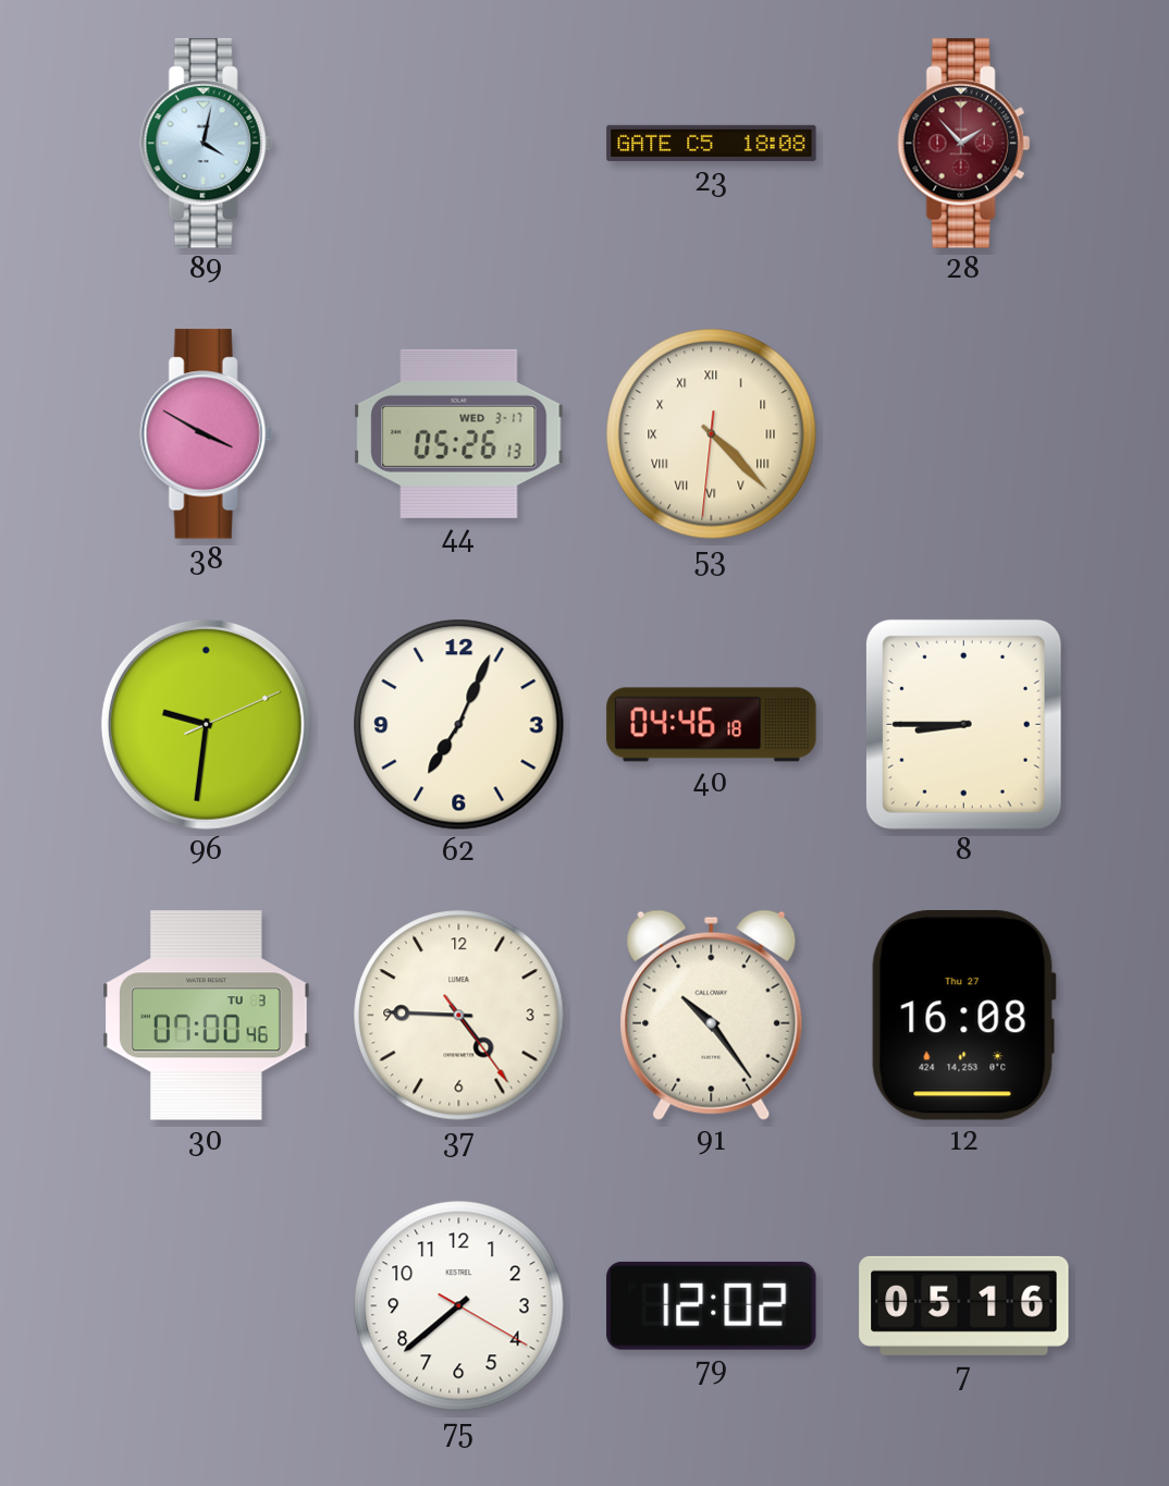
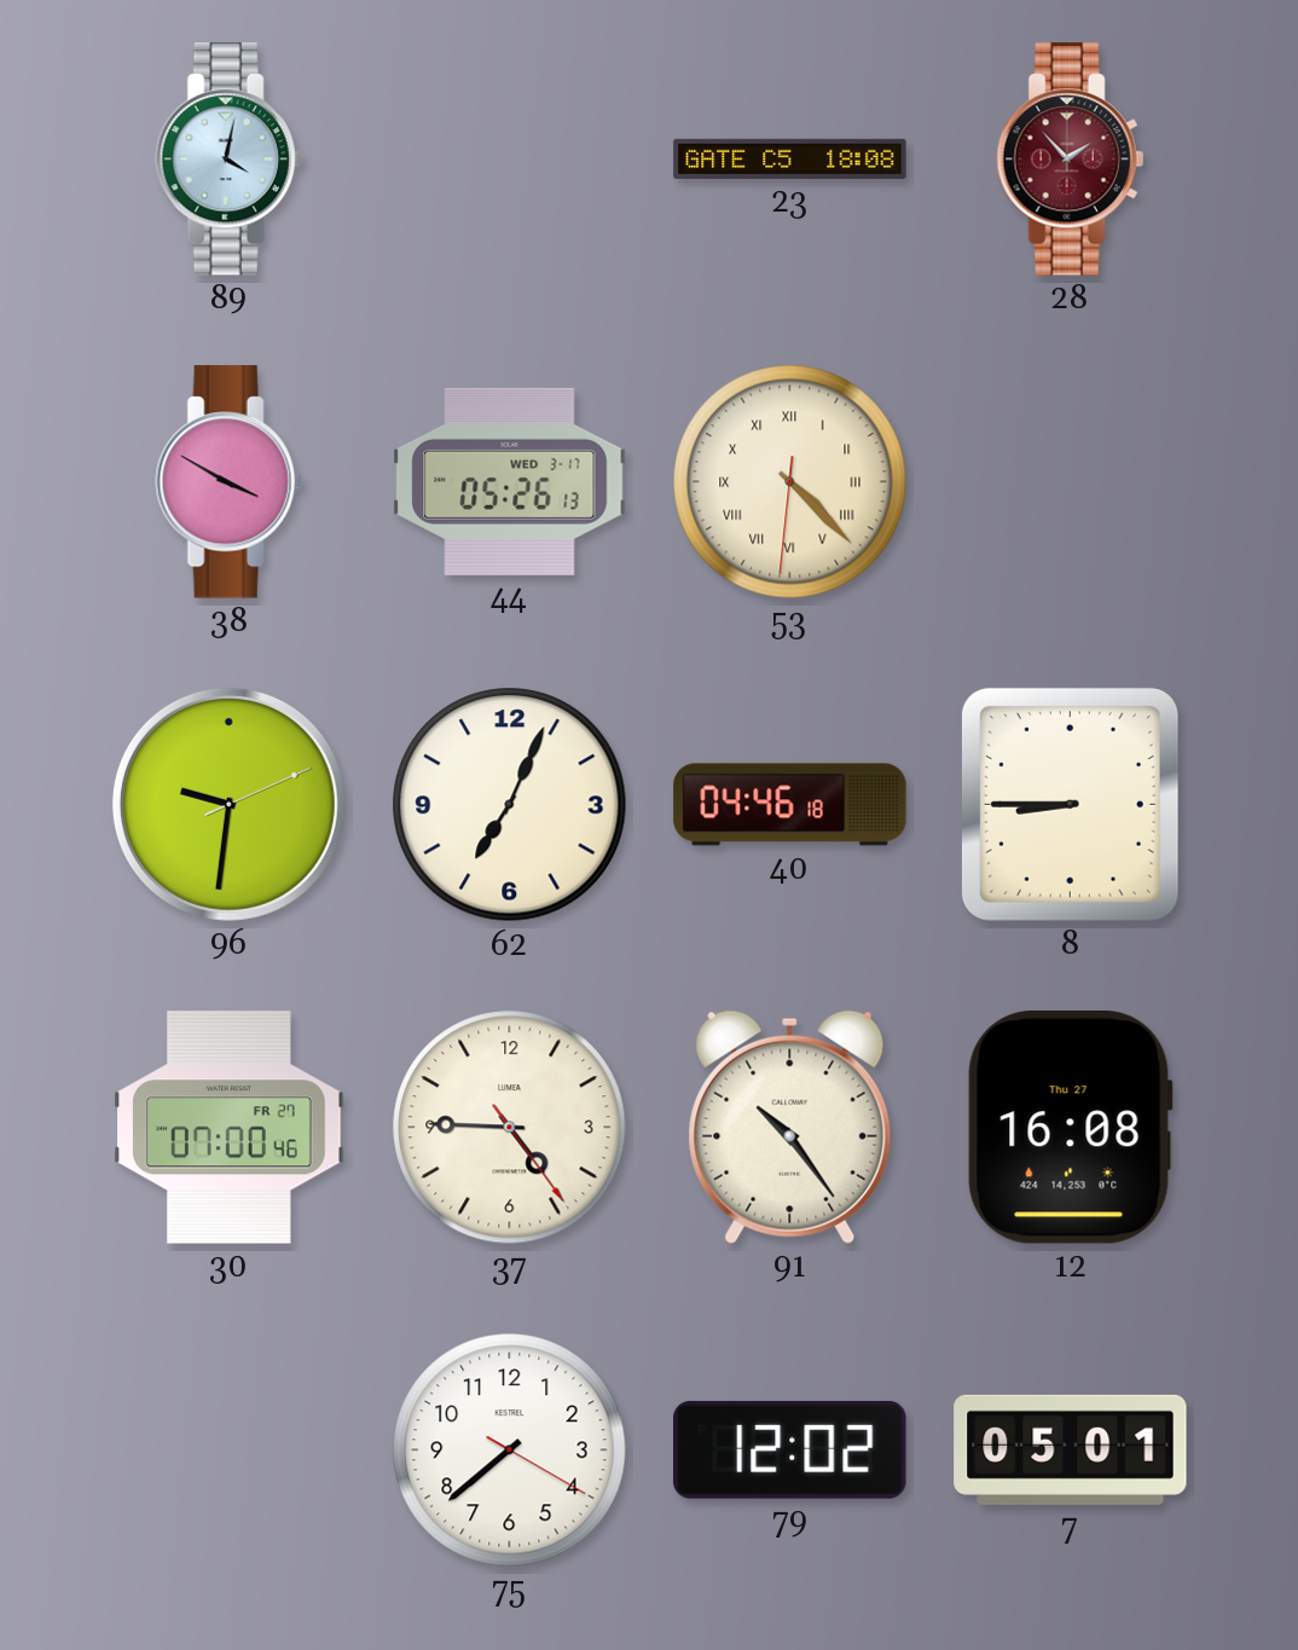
30 date: TU 3 -> FR 27 (230, 1128)
7: 05:16 -> 05:01 (1071, 1449)
